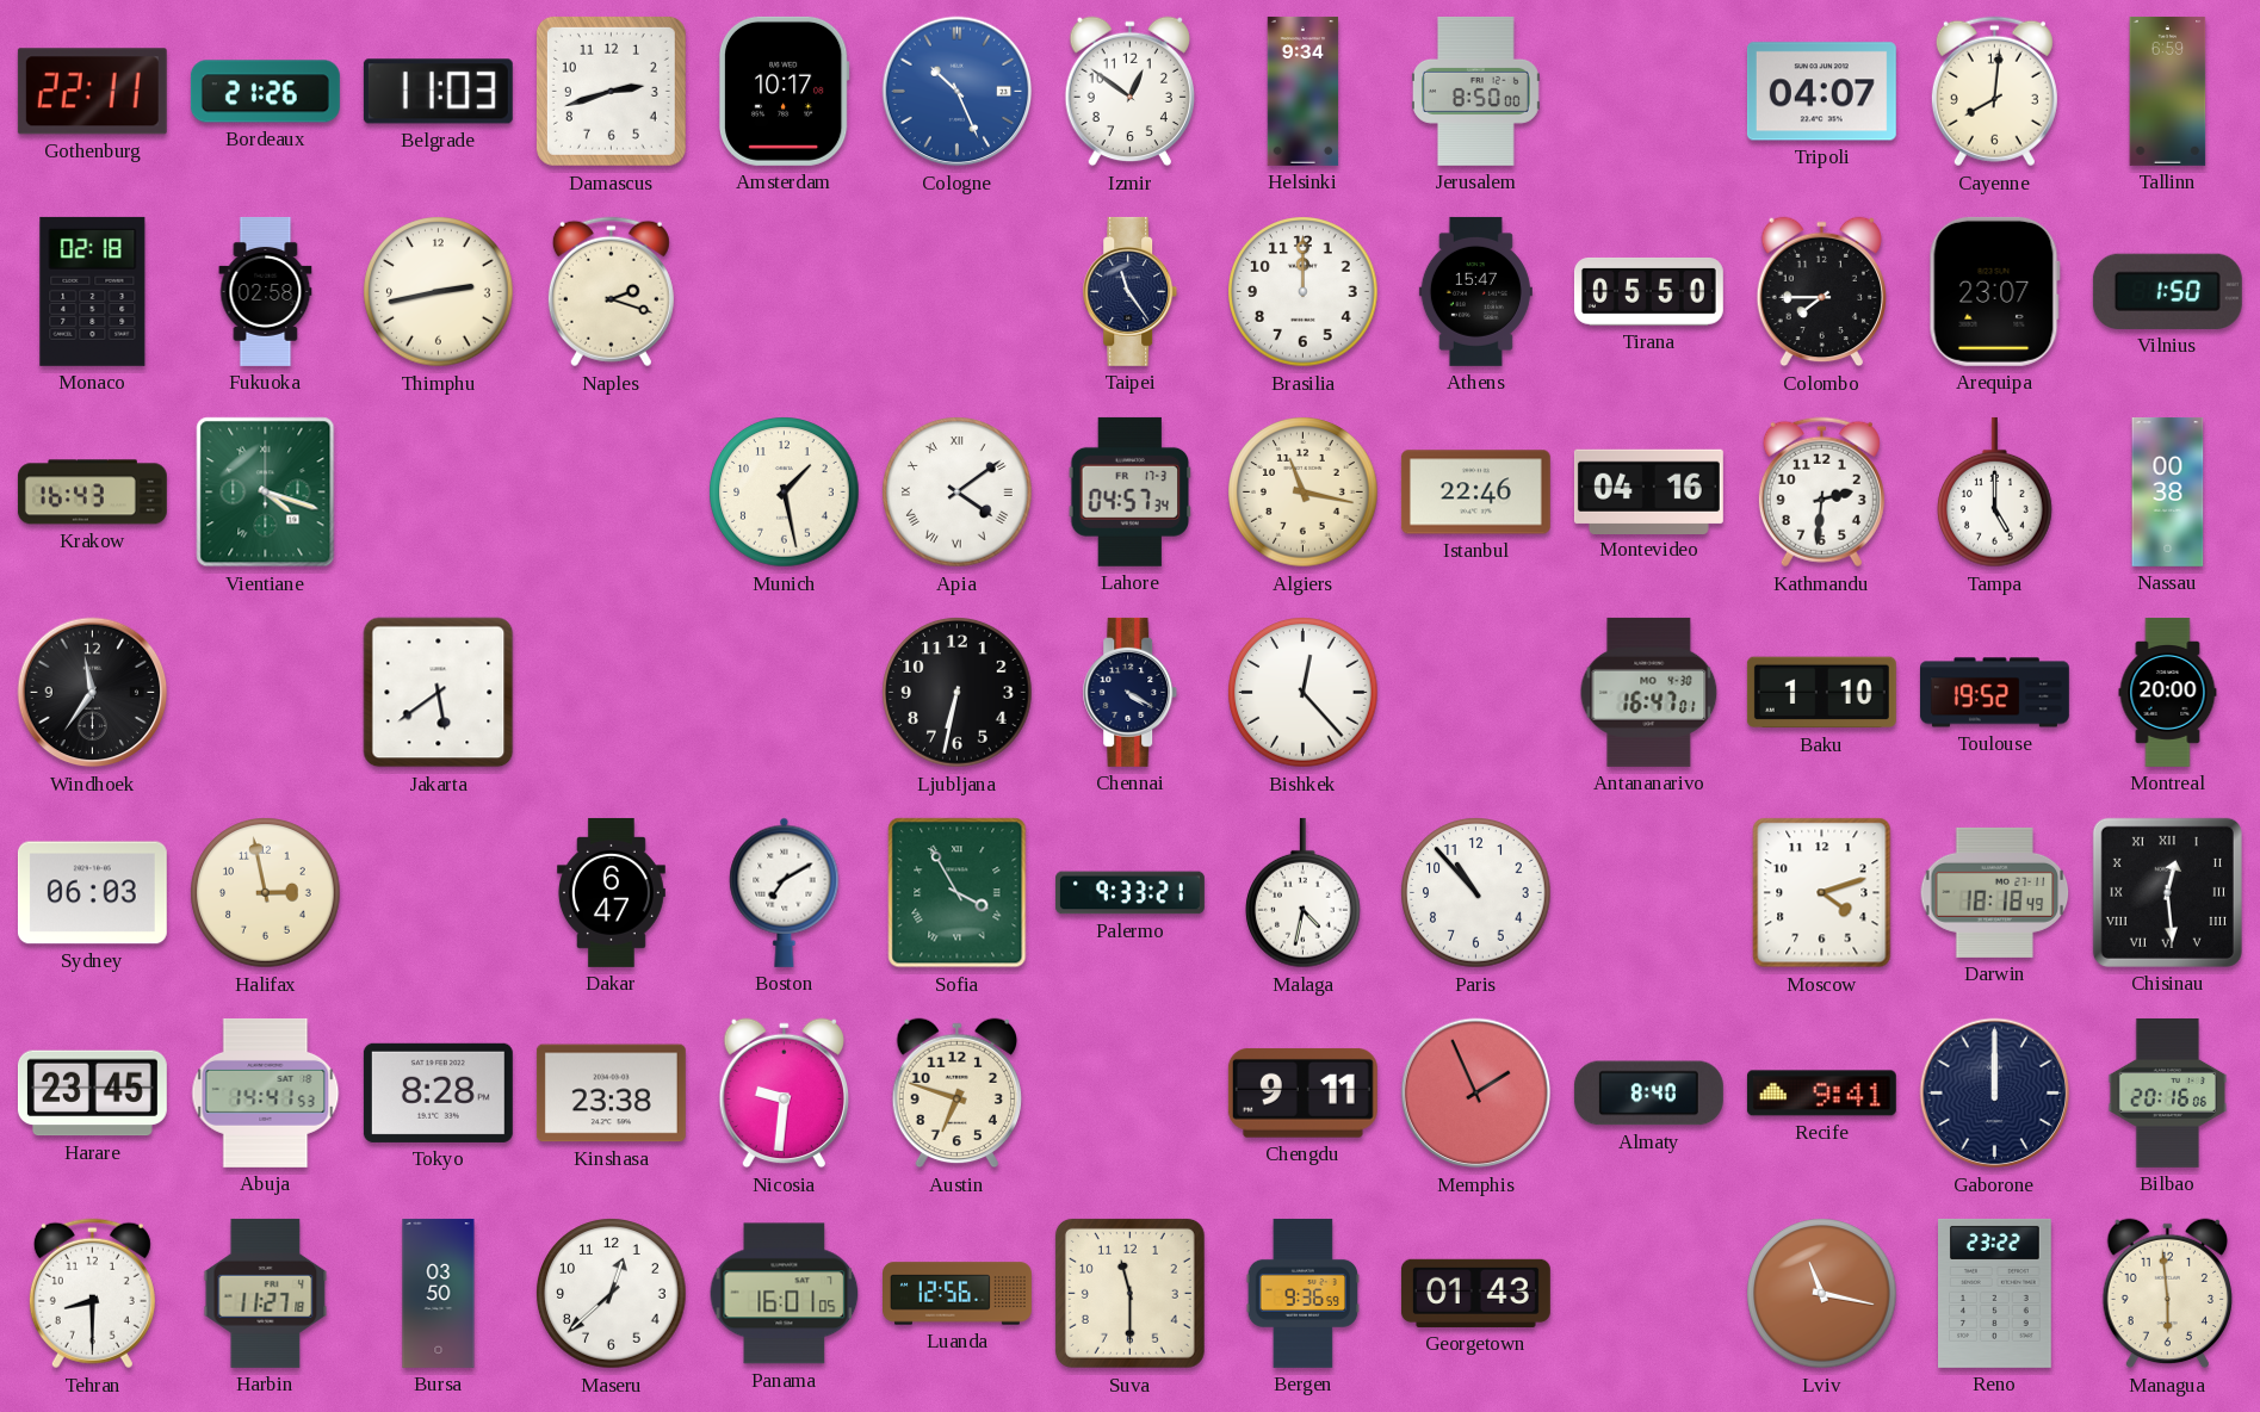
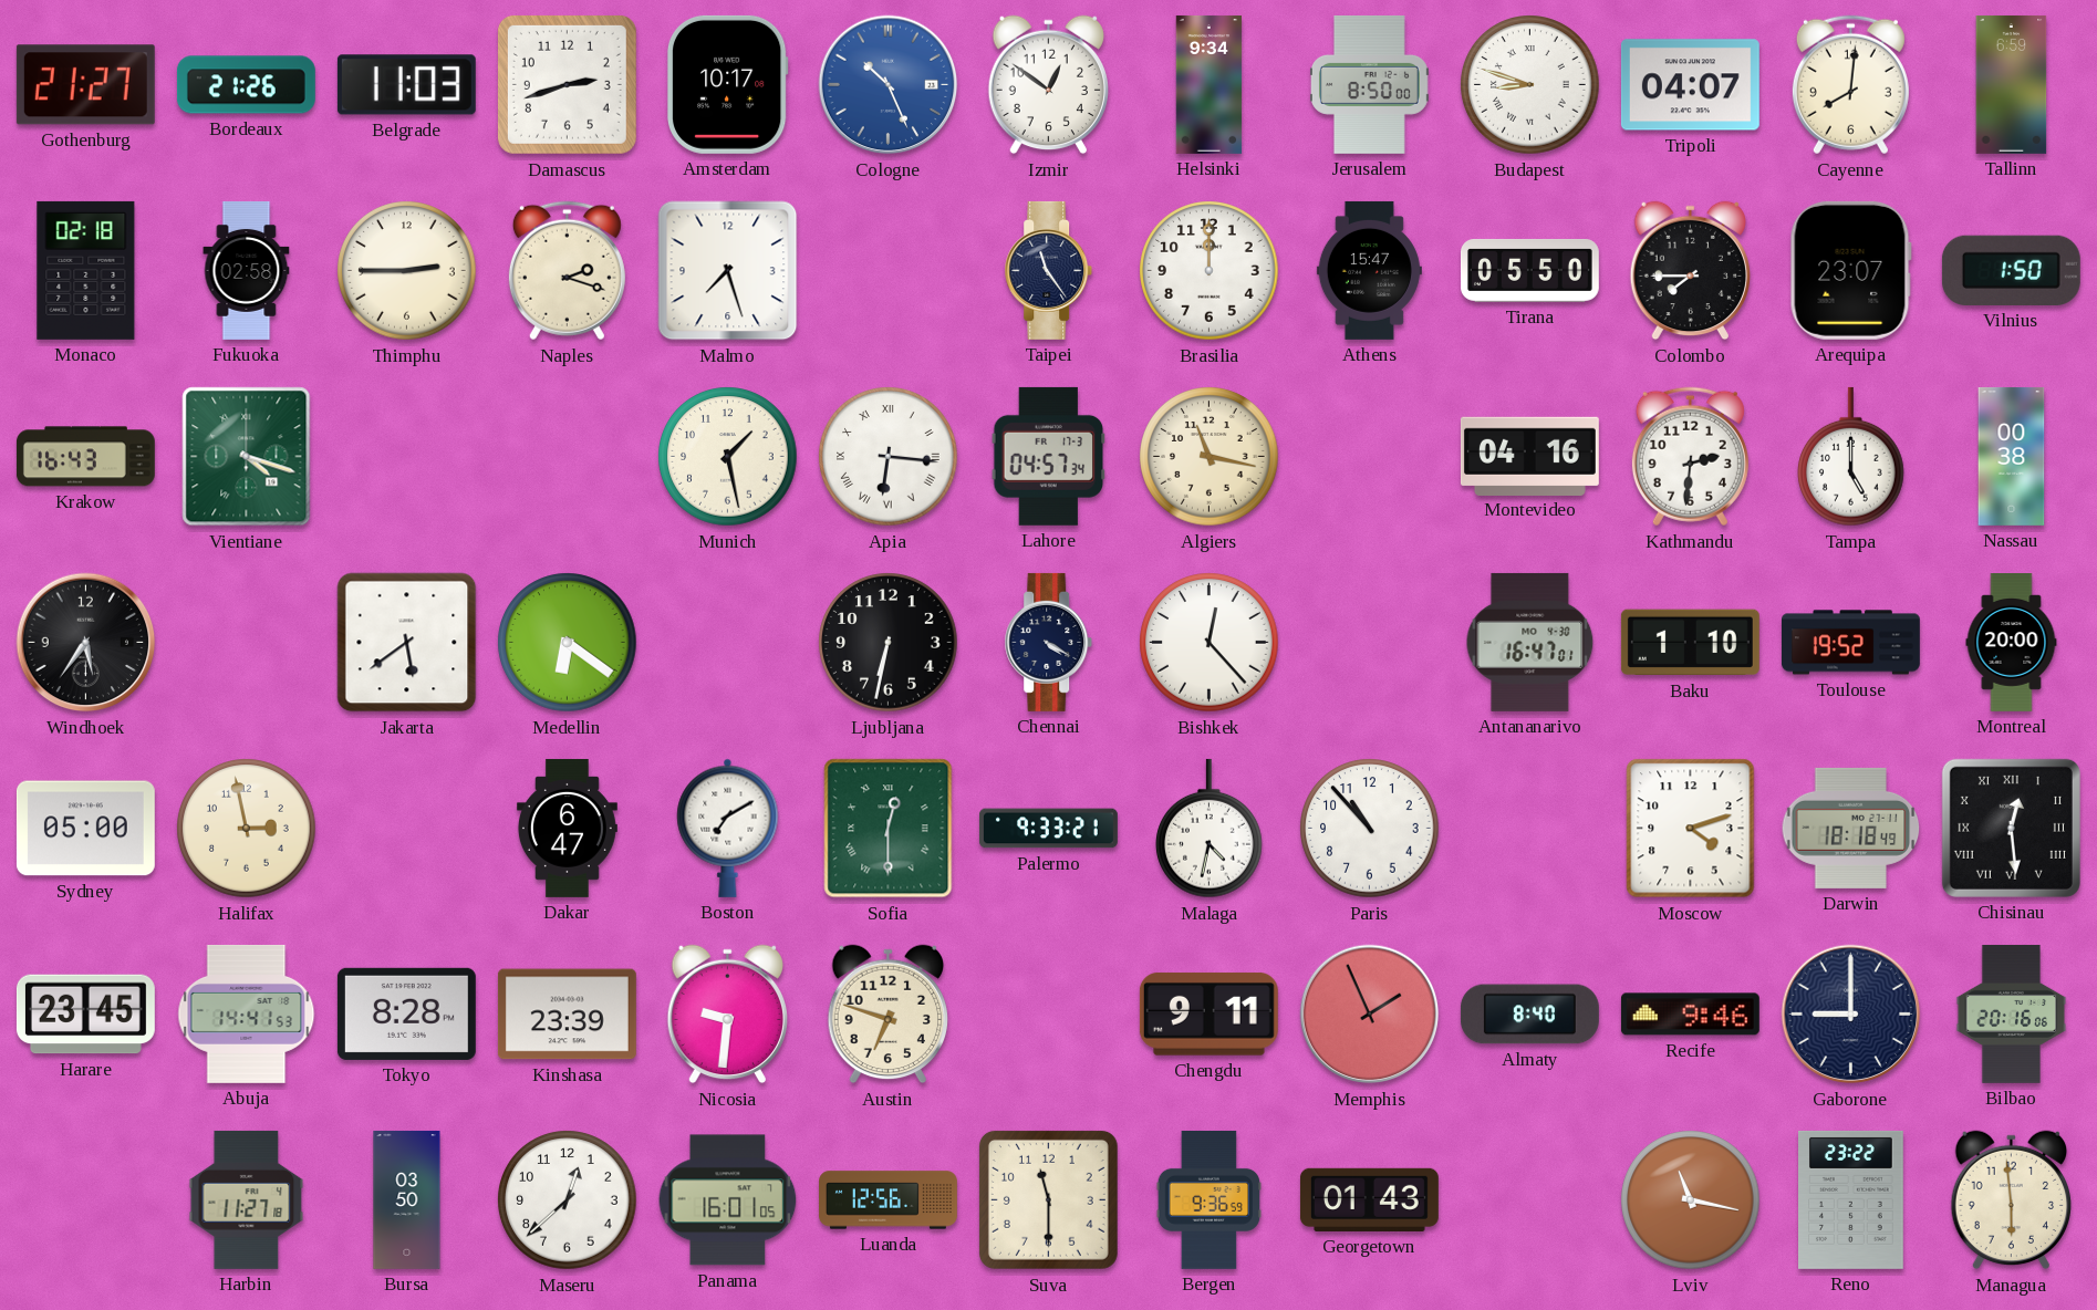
Gothenburg: 22:11 -> 21:27 (85, 85)
Budapest: none -> 8:48 (1530, 85)
Thimphu: 2:43 -> 2:45 (407, 271)
Malmo: none -> 7:27 (728, 271)
Apia: 4:09 -> 6:16 (889, 457)
Istanbul: 22:46 -> none (1475, 493)
Windhoek: 11:36 -> 5:36 (86, 643)
Medellin: none -> 6:21 (568, 643)
Sydney: 06:03 -> 05:00 (85, 829)
Sofia: 3:55 -> 12:30 (889, 829)
Kinshasa: 23:38 -> 23:39 (567, 1015)
Recife: 9:41 -> 9:46 (1690, 1015)
Gaborone: 12:00 -> 9:00 (1851, 1015)
Tehran: 8:30 -> none (92, 1294)
